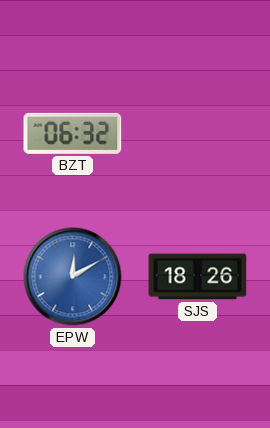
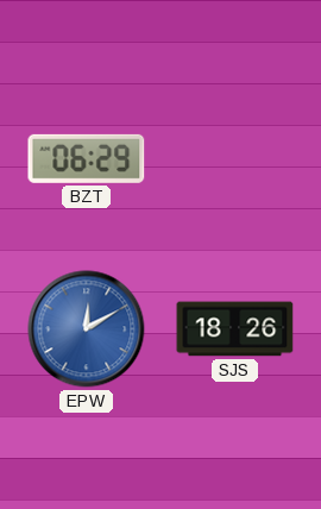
BZT: 06:32 -> 06:29 (87, 158)
